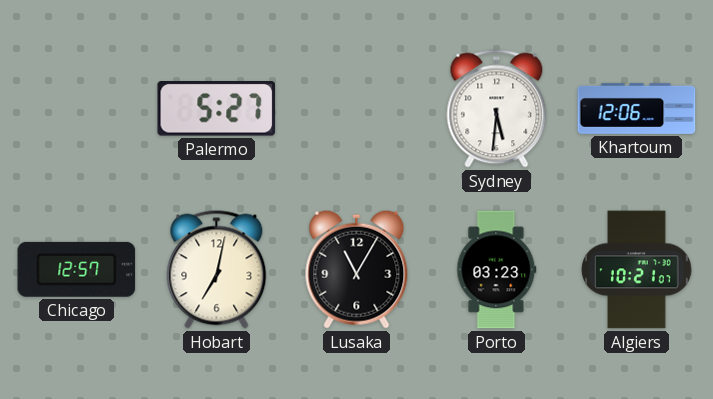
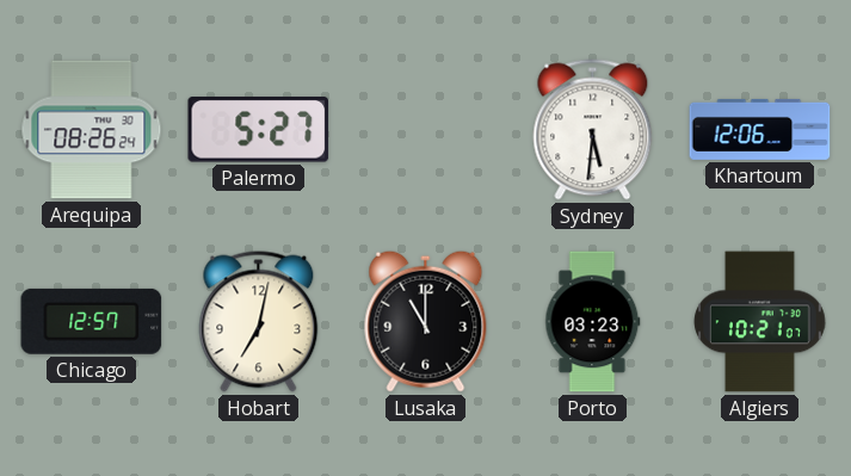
Arequipa: none -> 08:26 (92, 130)
Lusaka: 11:05 -> 11:00 (426, 321)
